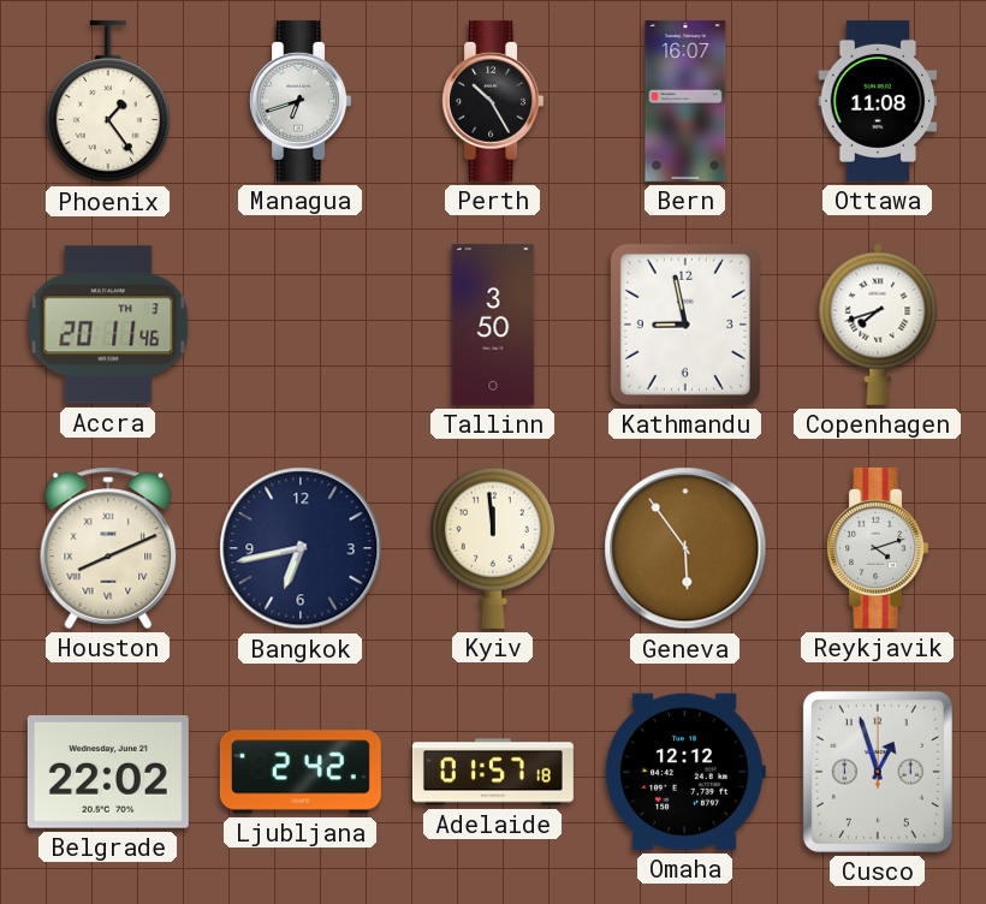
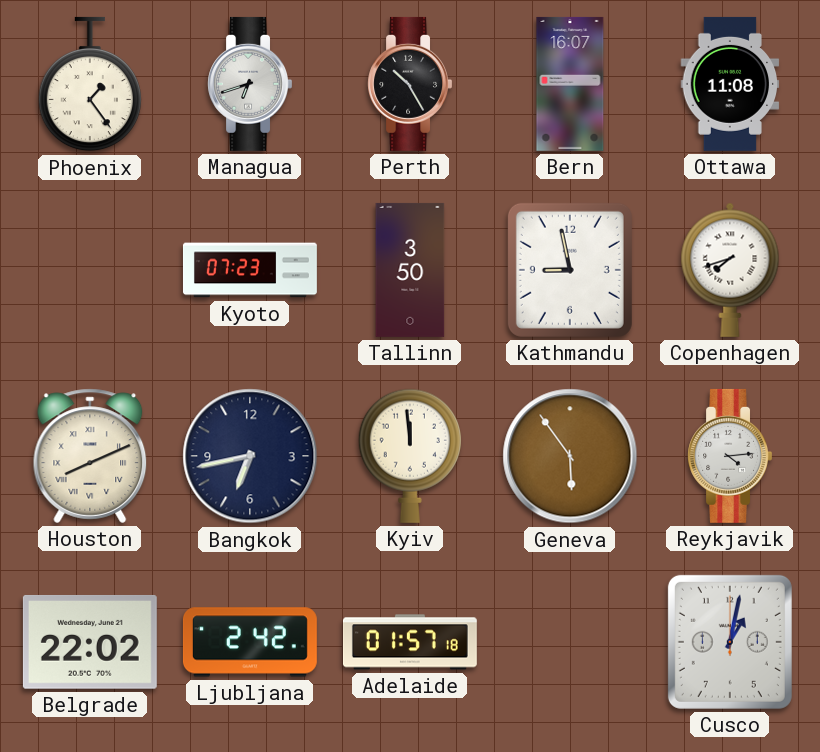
Accra: 20:11 -> none (108, 325)
Kyoto: none -> 07:23 (250, 270)
Reykjavik: 4:12 -> 4:14 (729, 456)
Omaha: 12:12 -> none (685, 772)
Cusco: 12:57 -> 1:02 (730, 642)
